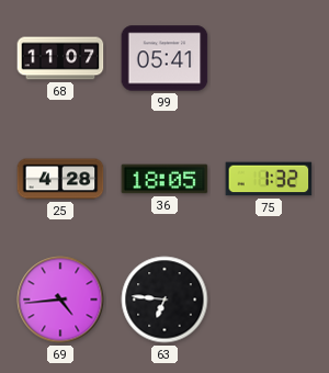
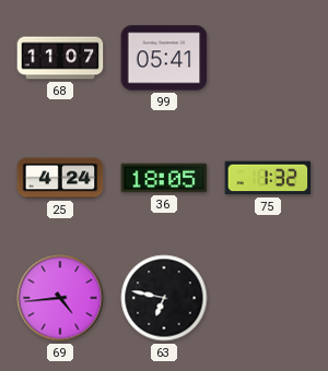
25: 4:28 -> 4:24 (60, 178)
63: 6:46 -> 6:47 (164, 298)
